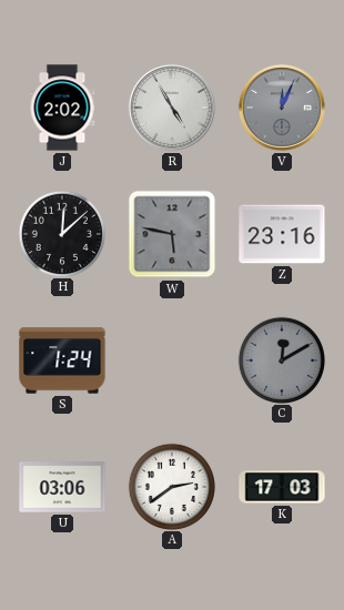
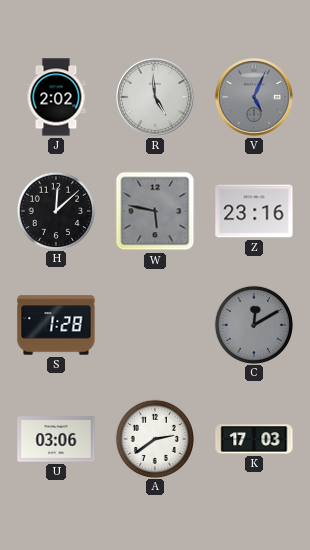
R: 4:55 -> 4:59 (155, 97)
V: 12:04 -> 5:04 (254, 97)
S: 1:24 -> 1:28 (56, 325)
